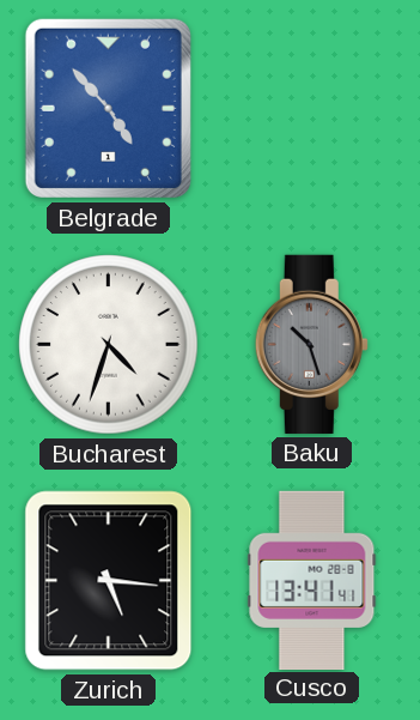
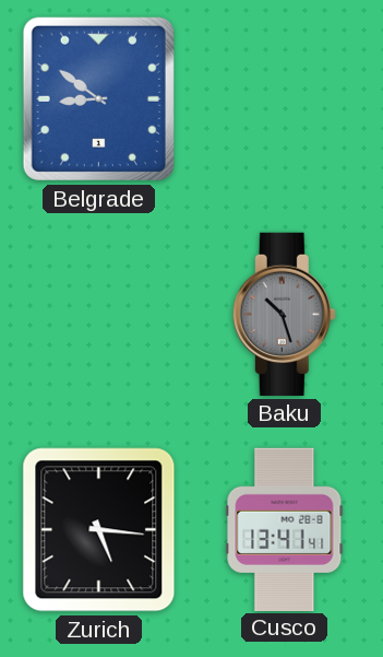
Belgrade: 4:53 -> 8:51 (98, 98)
Bucharest: 4:33 -> none (109, 345)
